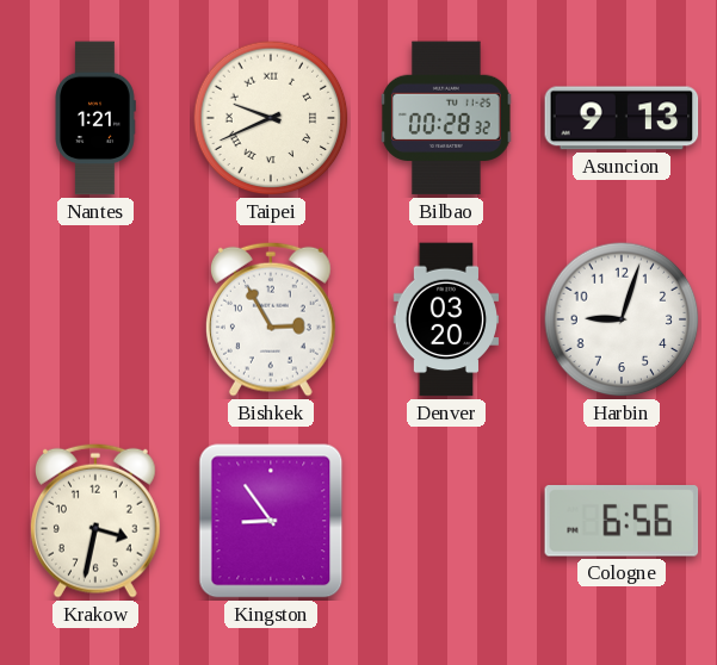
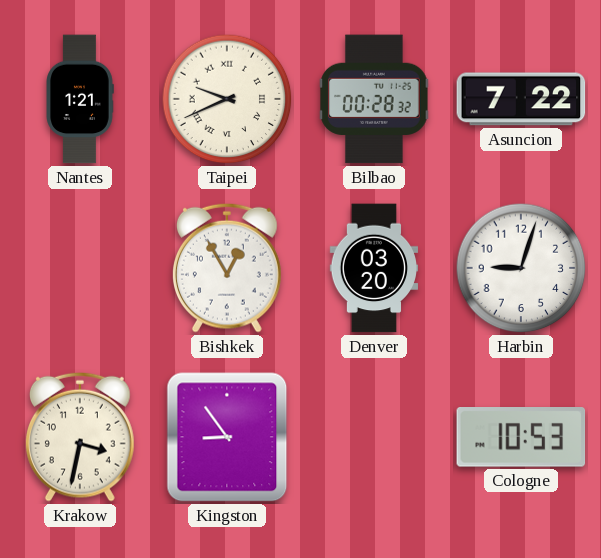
Asuncion: 9:13 -> 7:22 (521, 99)
Bishkek: 2:55 -> 12:55 (227, 268)
Cologne: 6:56 -> 10:53 (521, 438)
